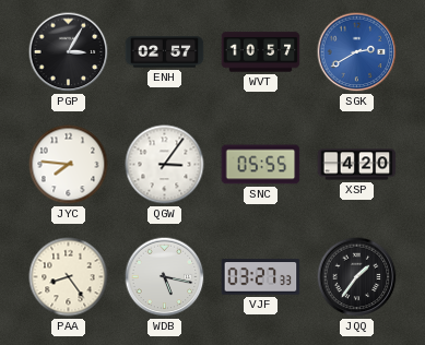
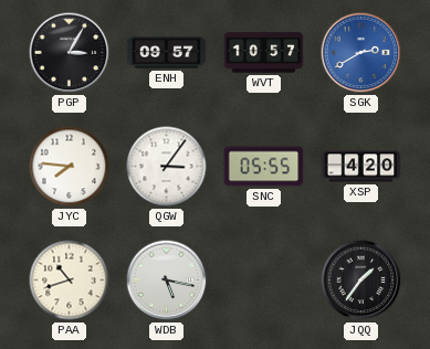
ENH: 02:57 -> 09:57 (167, 53)
PAA: 8:24 -> 10:42 (70, 281)
VJF: 03:27 -> none (261, 277)
